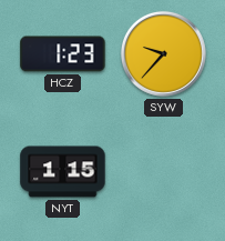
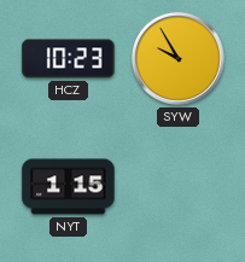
HCZ: 1:23 -> 10:23 (69, 59)
SYW: 9:37 -> 9:55 (177, 58)
